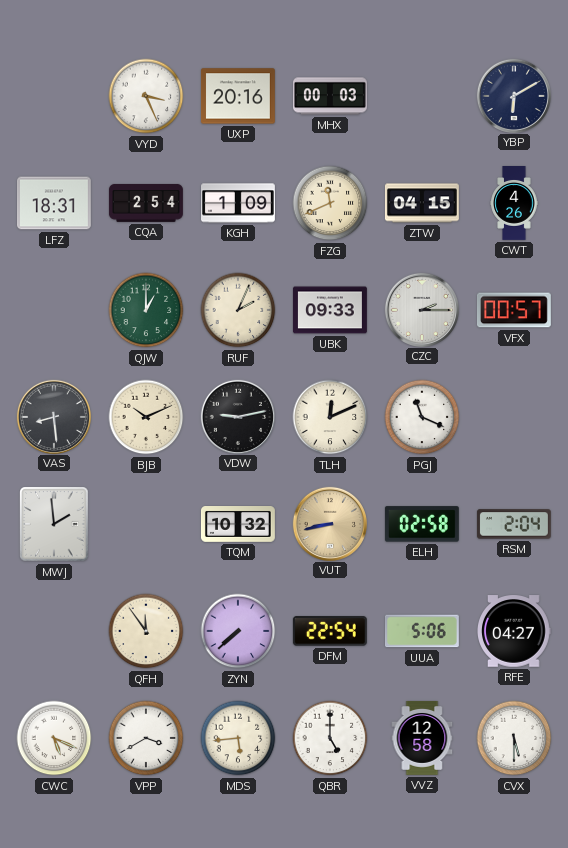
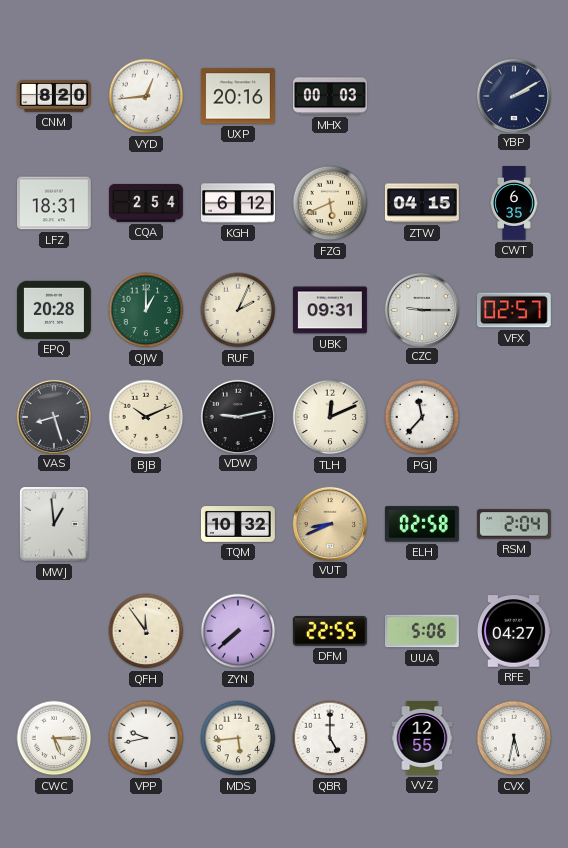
CNM: none -> 8:20 (54, 97)
VYD: 3:26 -> 12:44 (146, 96)
YBP: 6:10 -> 2:10 (513, 95)
KGH: 1:09 -> 6:12 (239, 203)
FZG: 11:41 -> 5:41 (330, 203)
CWT: 4:26 -> 6:35 (514, 204)
EPQ: none -> 20:28 (54, 310)
UBK: 09:33 -> 09:31 (330, 310)
CZC: 2:15 -> 9:15 (421, 309)
VFX: 00:57 -> 02:57 (514, 310)
VAS: 8:29 -> 8:27 (53, 416)
PGJ: 11:19 -> 11:37 (422, 417)
MWJ: 1:59 -> 12:59 (54, 524)
VUT: 8:43 -> 8:41 (329, 523)
DFM: 22:54 -> 22:55 (330, 631)
CWC: 5:19 -> 5:15 (54, 738)
VPP: 3:40 -> 9:43 (146, 738)
VVZ: 12:58 -> 12:55 (422, 738)
CVX: 5:30 -> 5:32 (514, 738)
